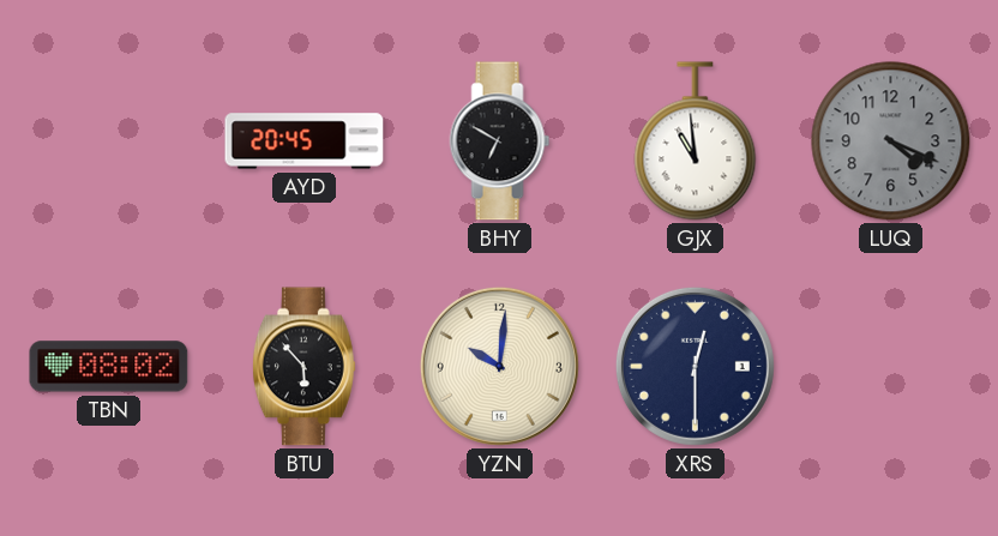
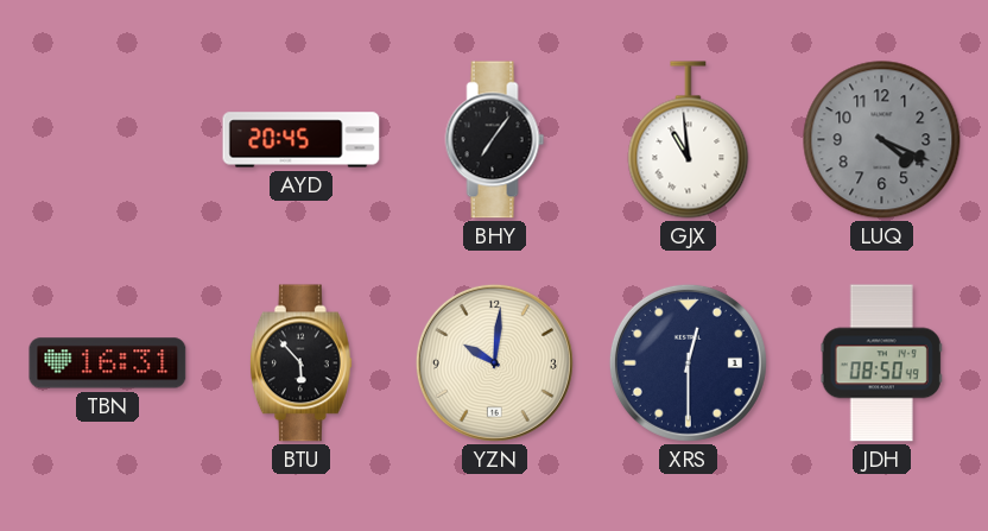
BHY: 6:50 -> 7:06 (495, 140)
TBN: 08:02 -> 16:31 (108, 364)
JDH: none -> 08:50 (881, 364)
